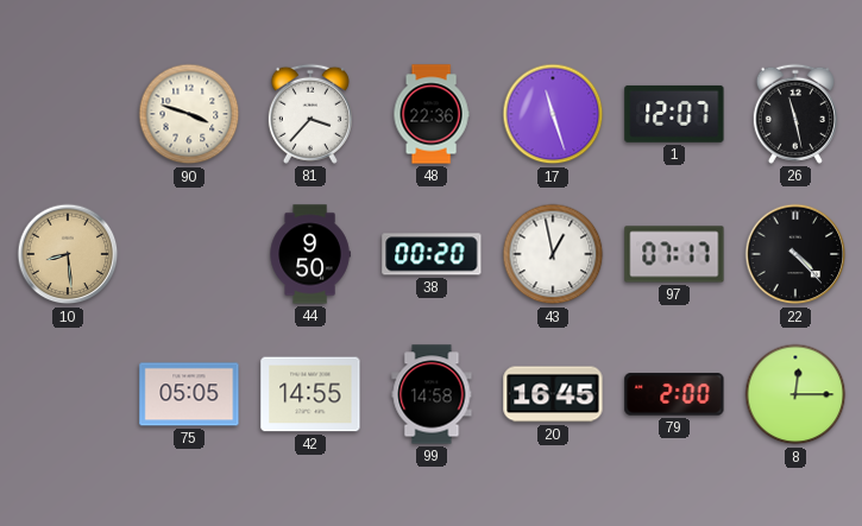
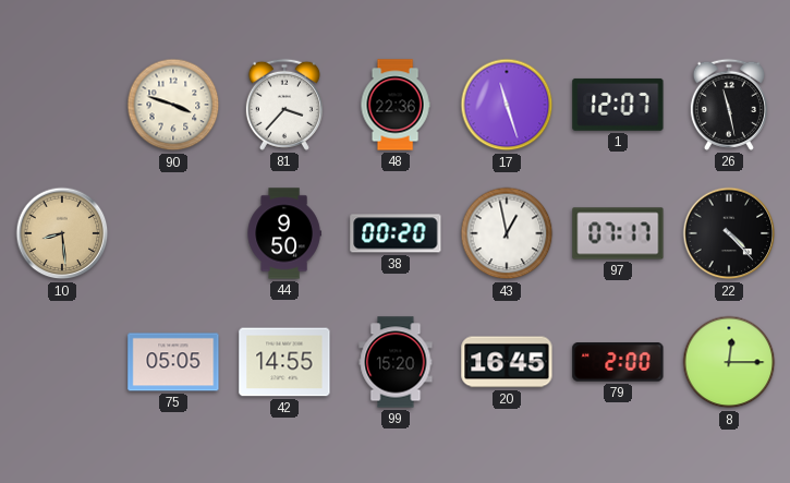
99: 14:58 -> 15:20 (396, 362)
